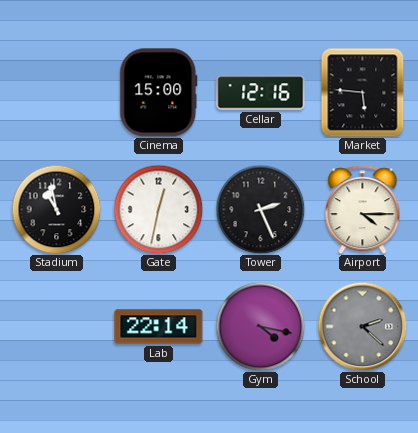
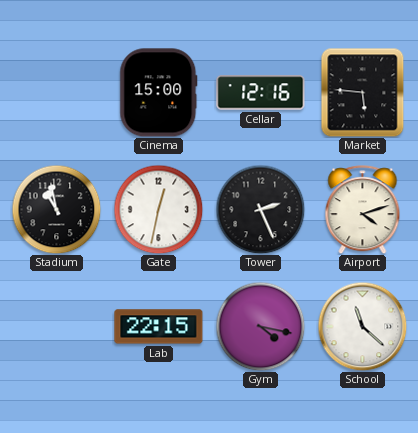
Airport: 4:15 -> 4:12 (363, 210)
Lab: 22:14 -> 22:15 (159, 327)
School: 2:22 -> 11:22 (362, 326)
School dial: grey -> white (362, 326)
